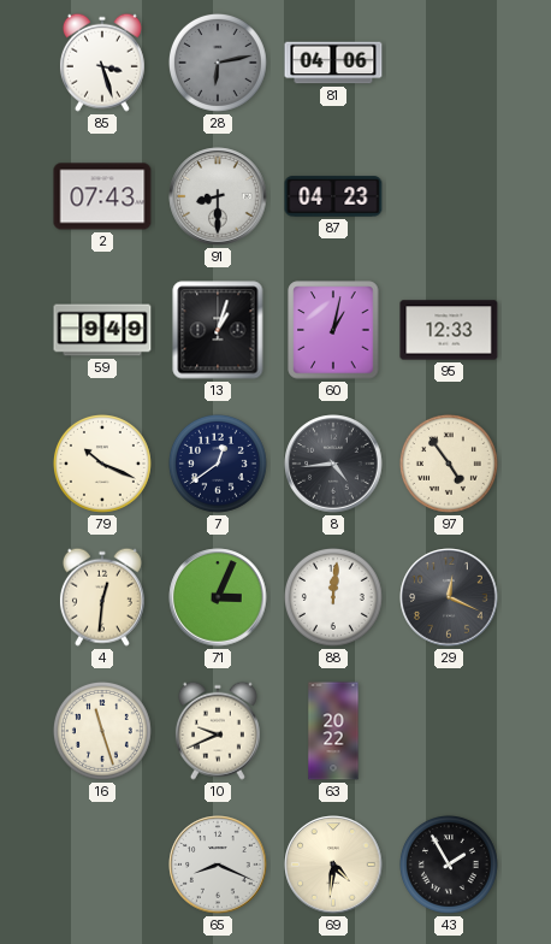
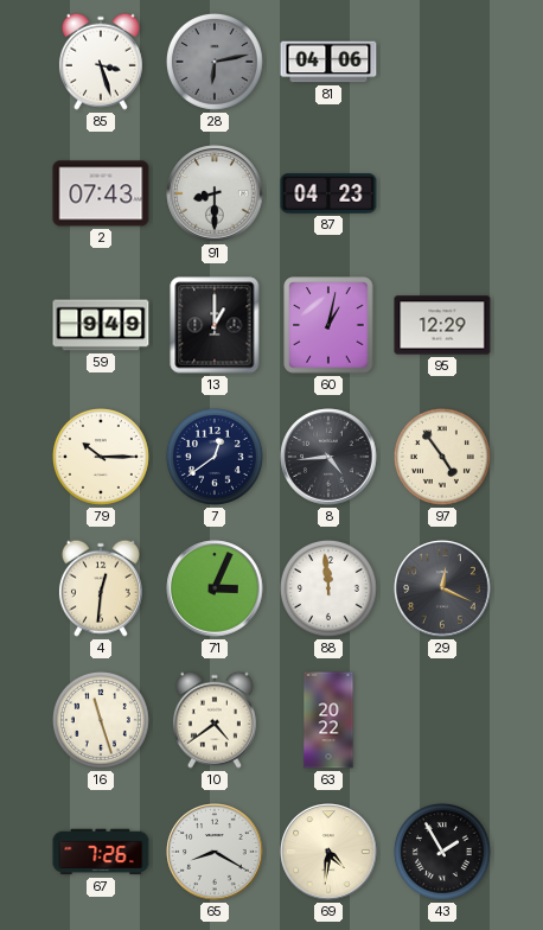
13: 1:03 -> 1:00 (215, 325)
95: 12:33 -> 12:29 (442, 325)
79: 10:19 -> 10:15 (101, 457)
88: 12:01 -> 11:59 (328, 588)
10: 9:41 -> 4:39 (215, 720)
67: none -> 7:26 (101, 852)
65: 8:19 -> 8:20 (215, 852)
